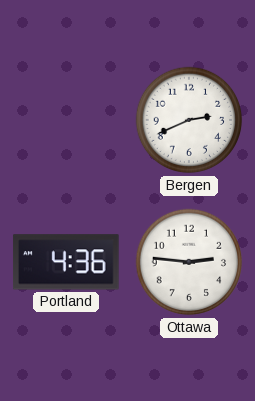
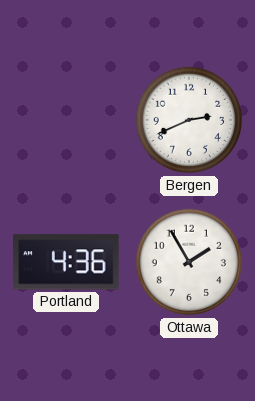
Ottawa: 2:46 -> 1:55 (189, 262)
